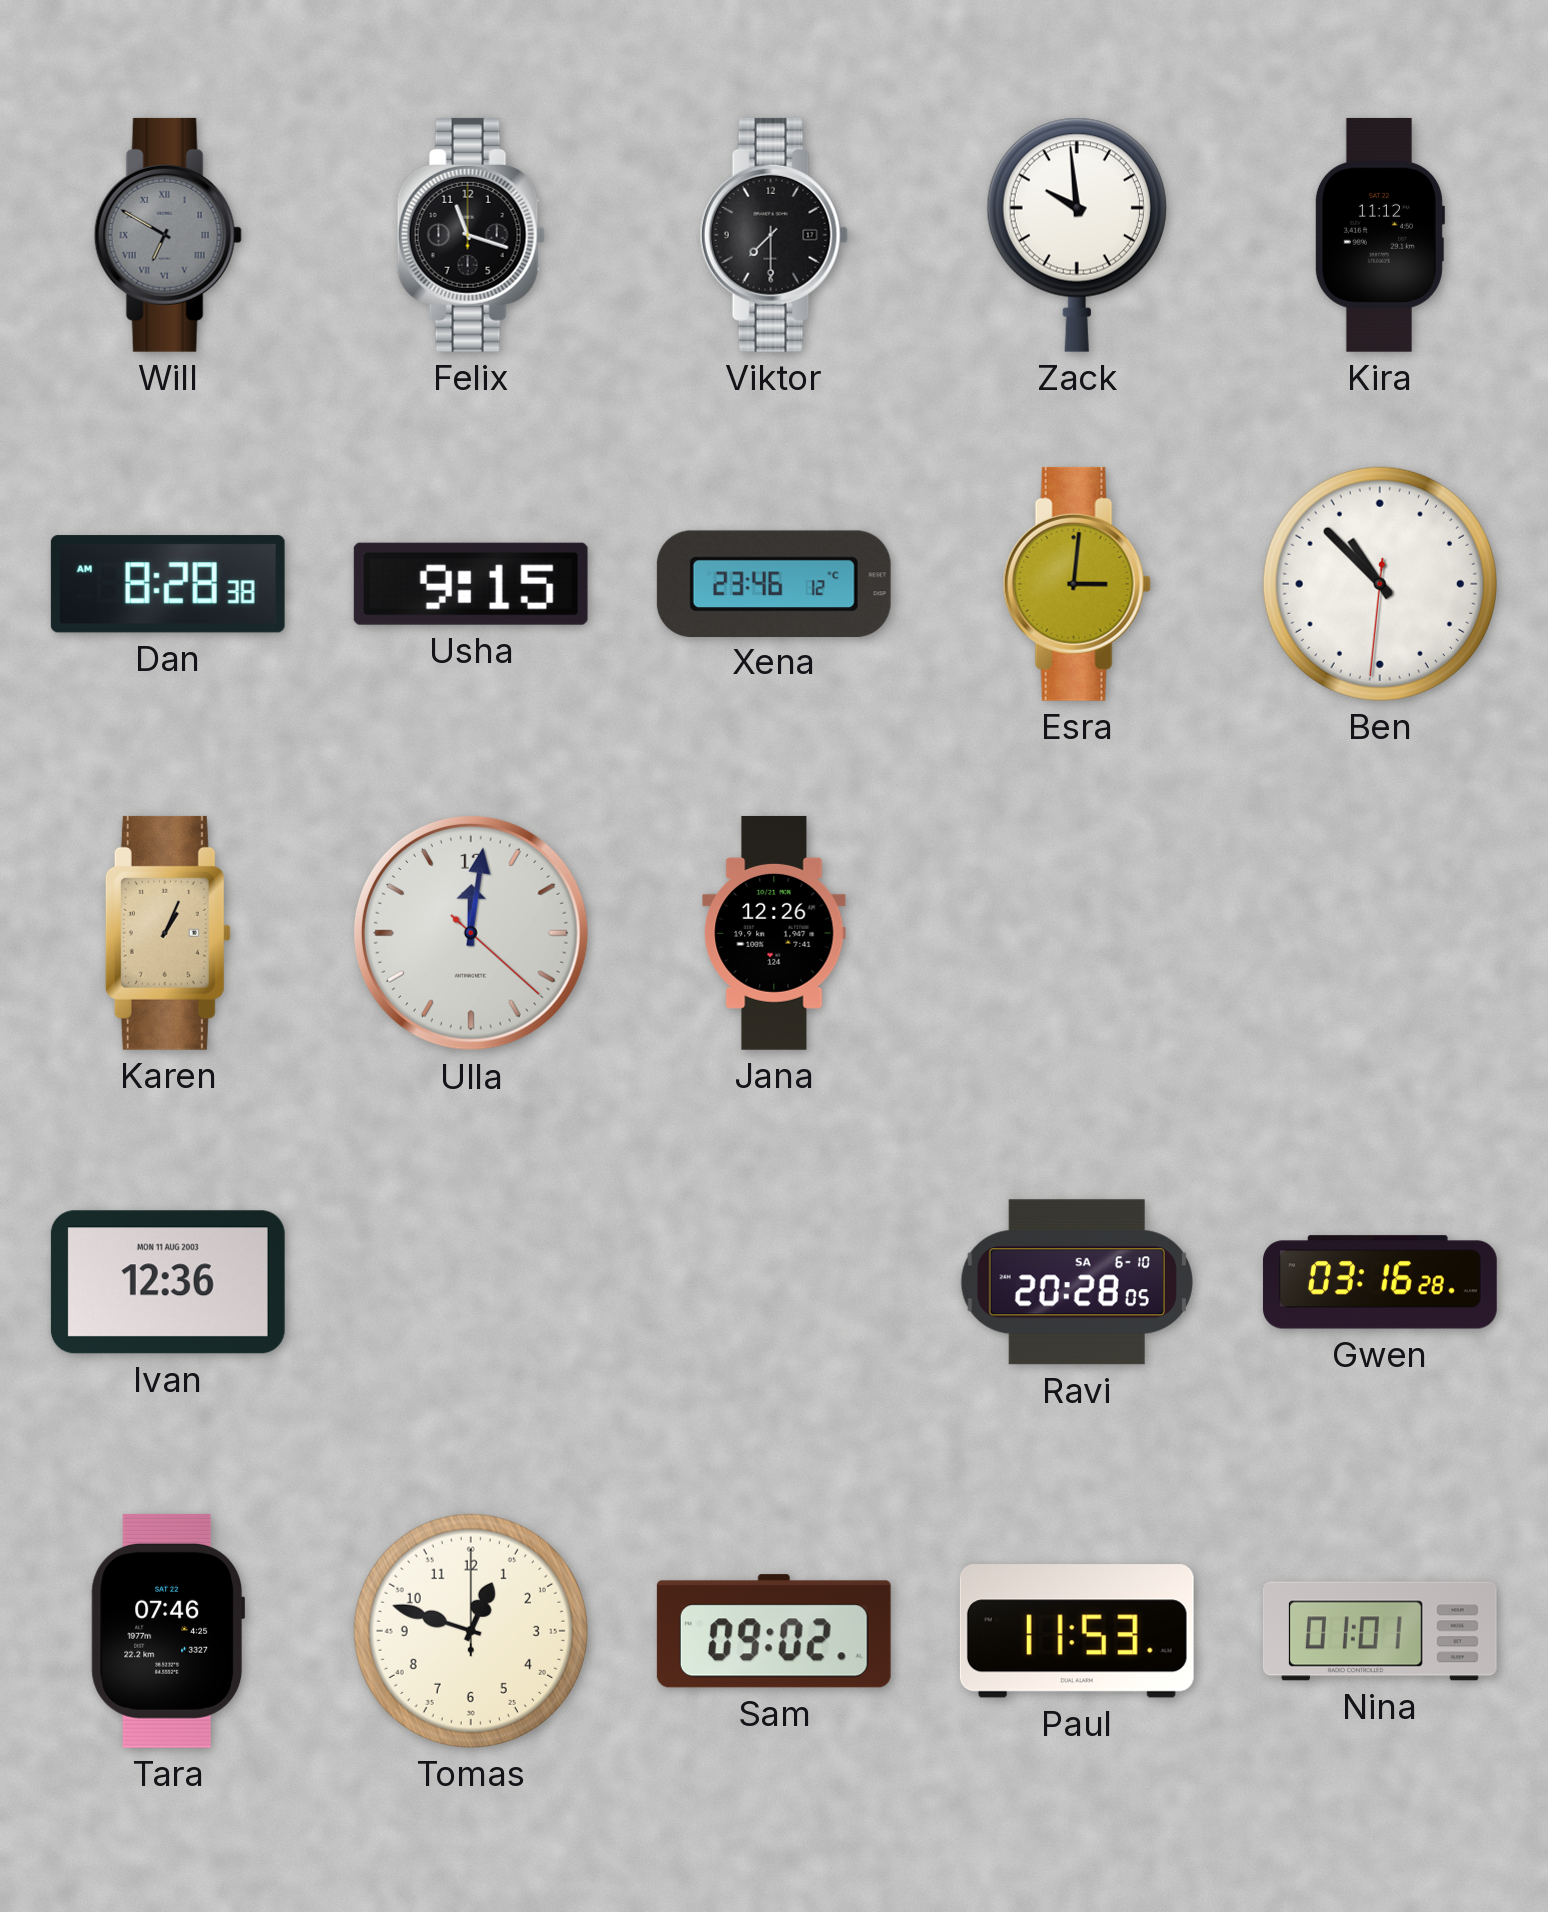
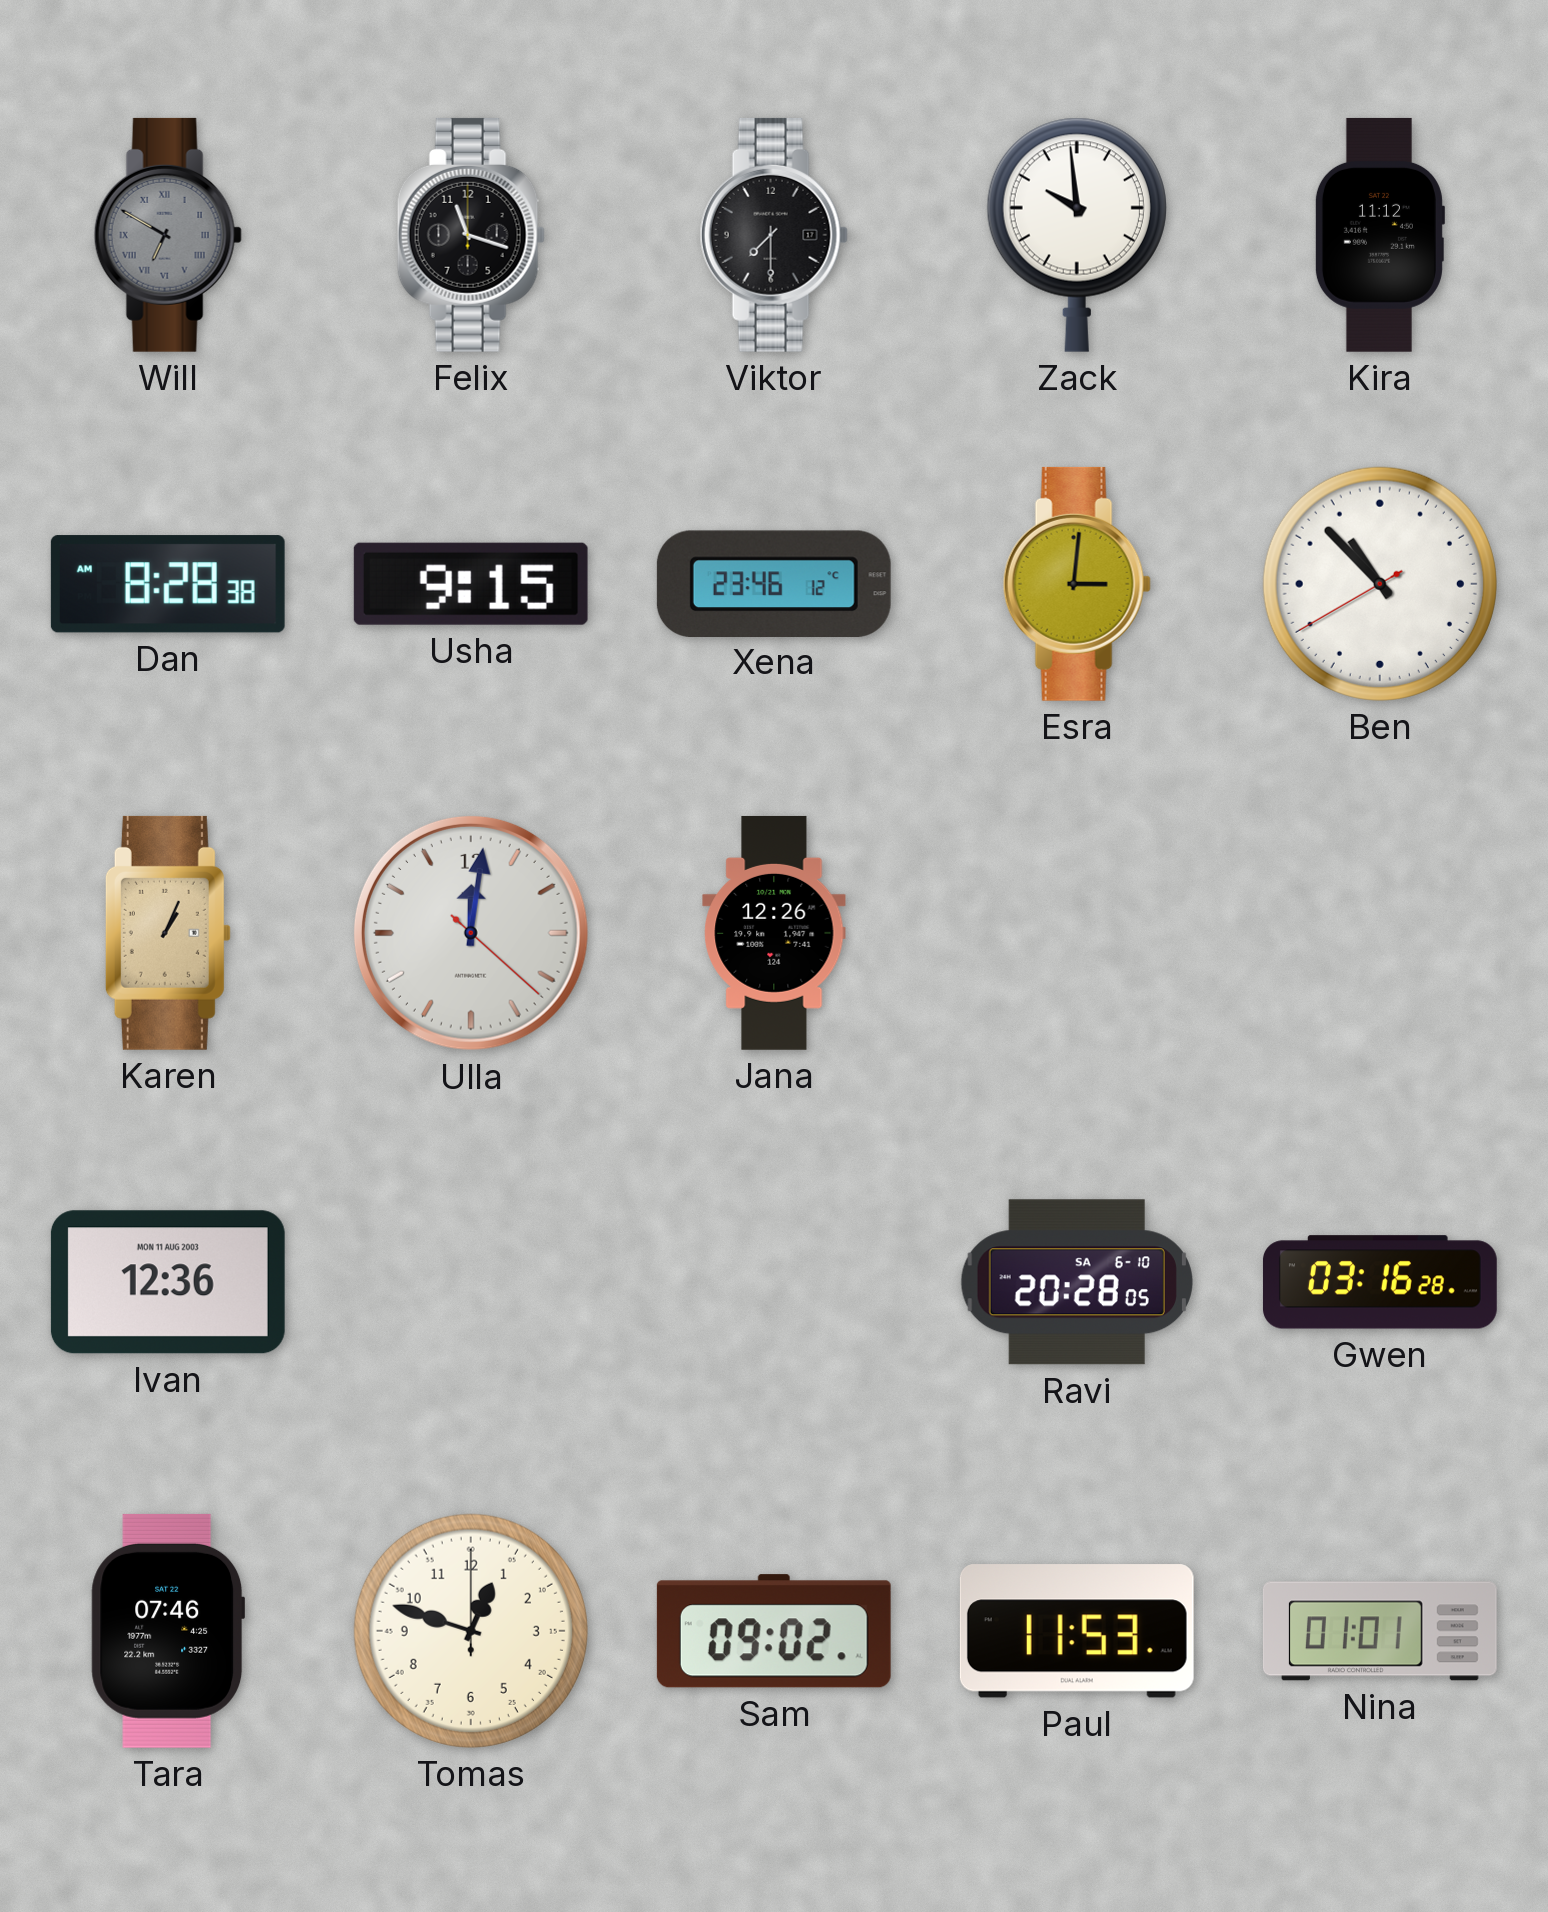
Ben: 10:52:31 -> 10:52:40 (1380, 584)
